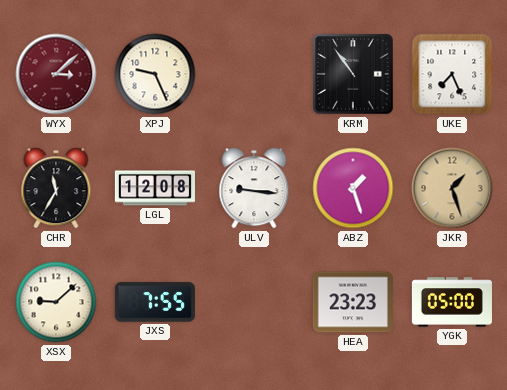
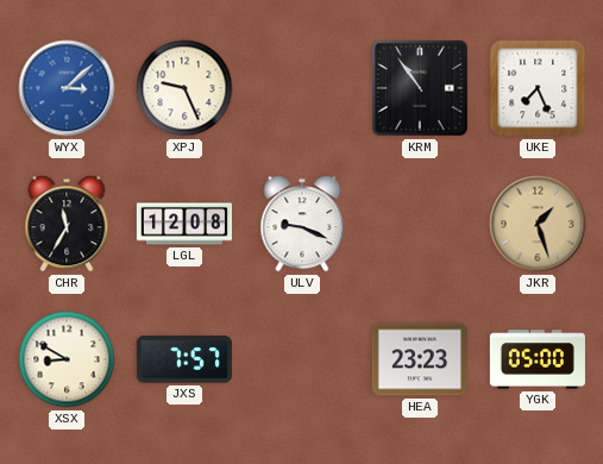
WYX dial: burgundy -> blue (67, 88)
ULV: 9:16 -> 9:19 (302, 224)
ABZ: 1:27 -> none (353, 188)
XSX: 9:08 -> 8:50 (67, 359)
JXS: 7:55 -> 7:57 (184, 359)
